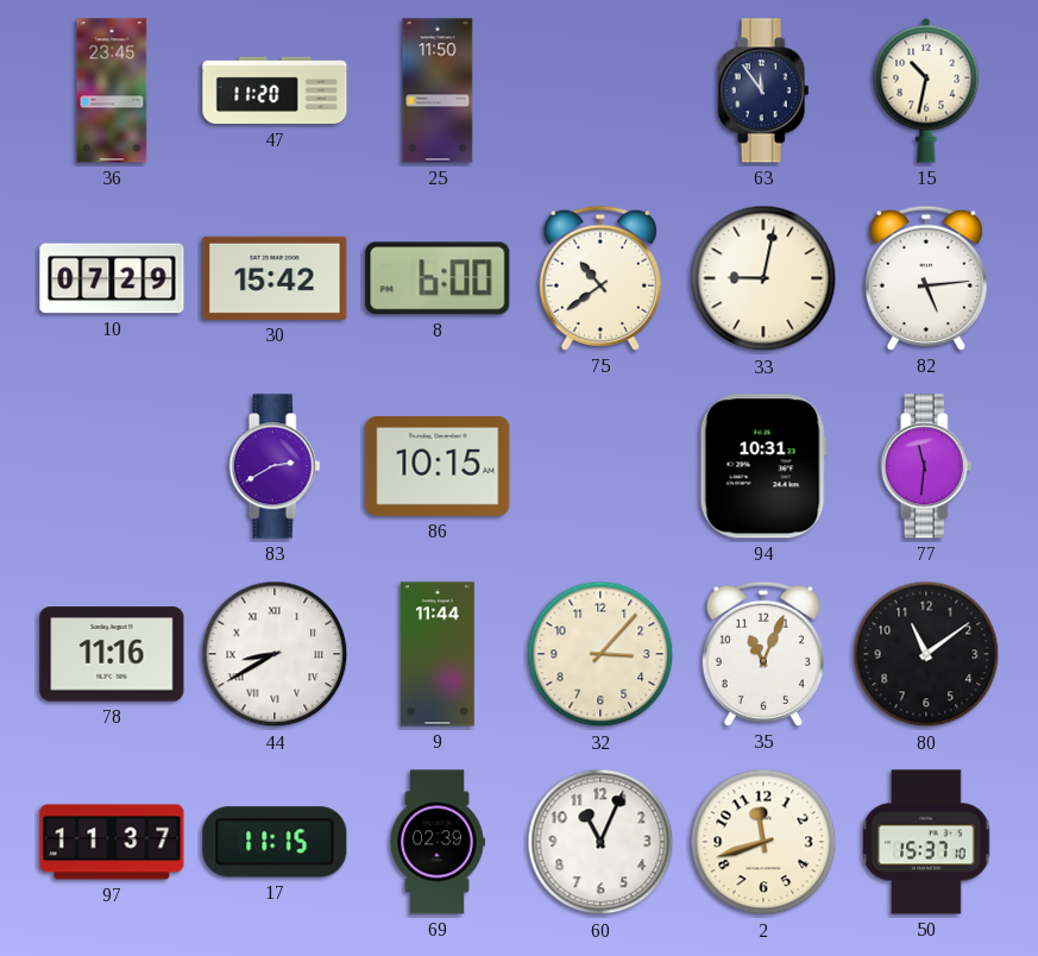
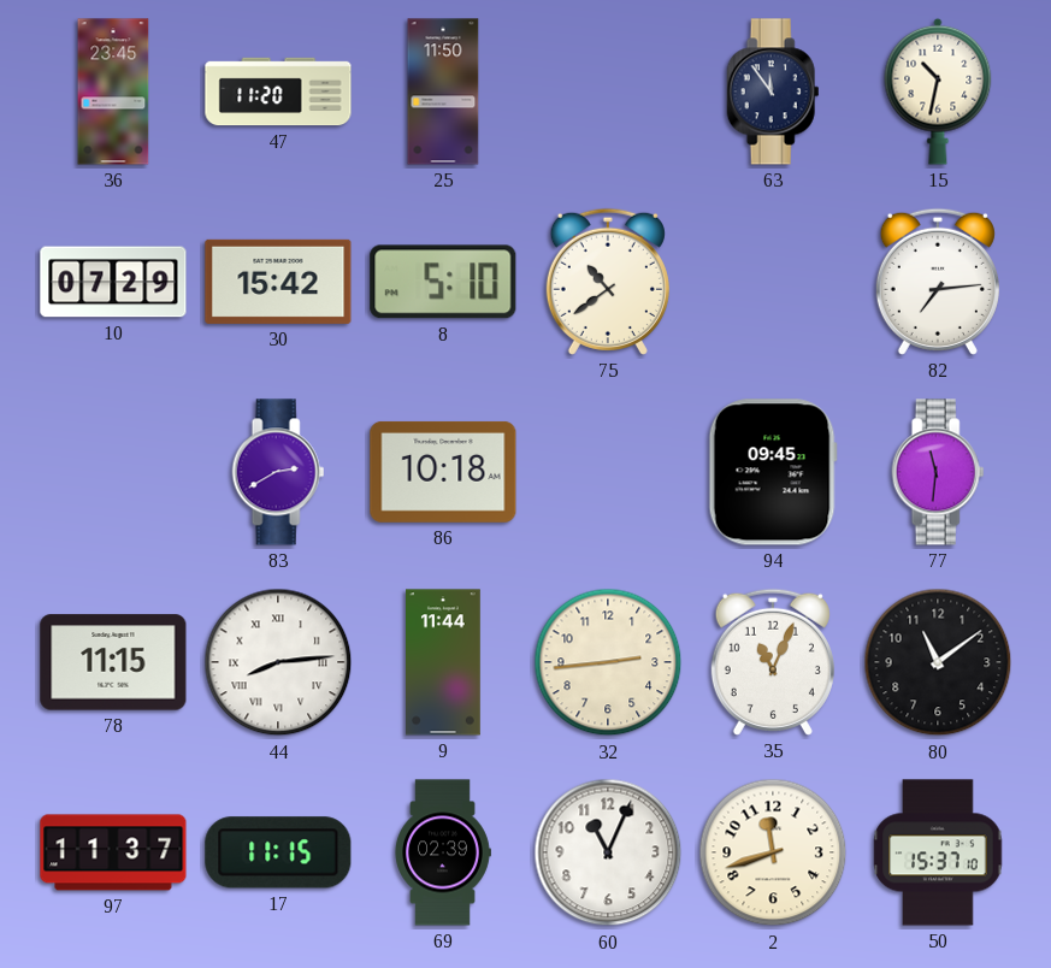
8: 6:00 -> 5:10 (443, 282)
33: 9:02 -> none (763, 278)
82: 5:14 -> 7:14 (938, 282)
86: 10:15 -> 10:18 (443, 472)
94: 10:31 -> 09:45 (773, 472)
78: 11:16 -> 11:15 (113, 662)
44: 8:40 -> 8:14 (278, 662)
32: 3:07 -> 2:44 (608, 662)
